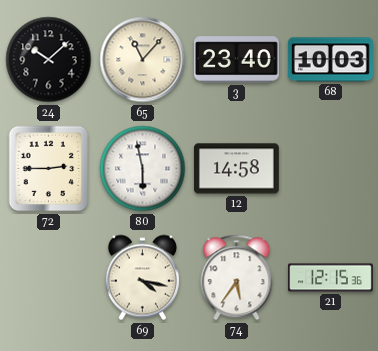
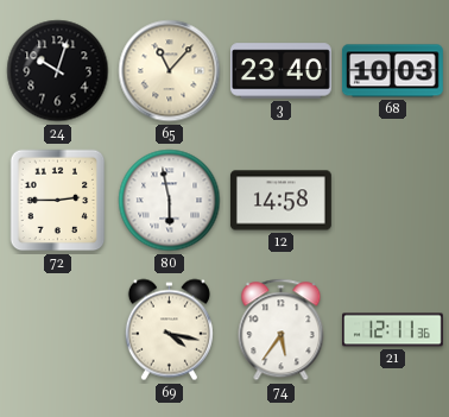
24: 10:08 -> 10:03 (58, 71)
21: 12:15 -> 12:11 (393, 330)
